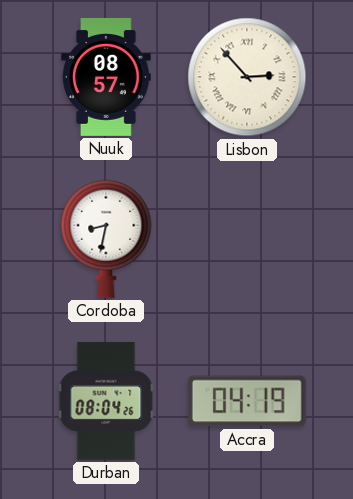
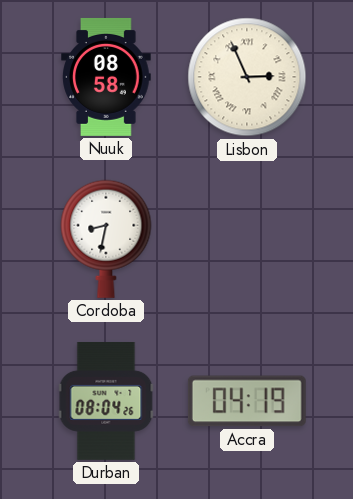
Nuuk: 08:57 -> 08:58 (106, 77)
Lisbon: 2:53 -> 2:56 (247, 77)
